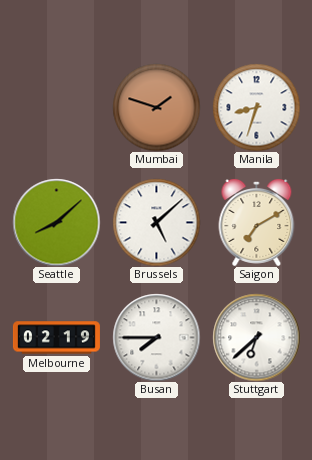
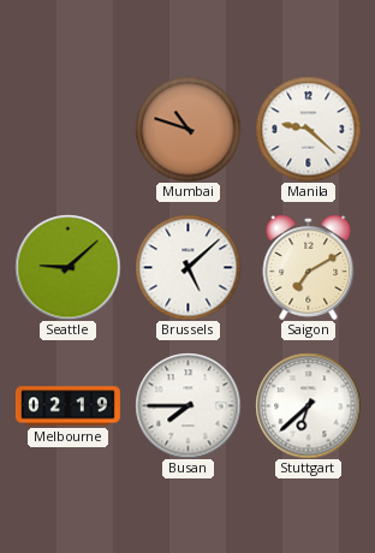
Mumbai: 1:48 -> 10:48 (187, 129)
Manila: 8:33 -> 9:22 (308, 129)
Seattle: 8:08 -> 9:08 (67, 267)
